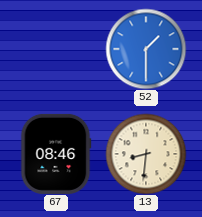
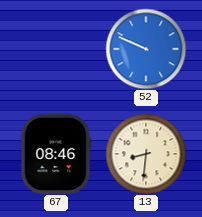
52: 1:30 -> 9:49 (146, 49)
